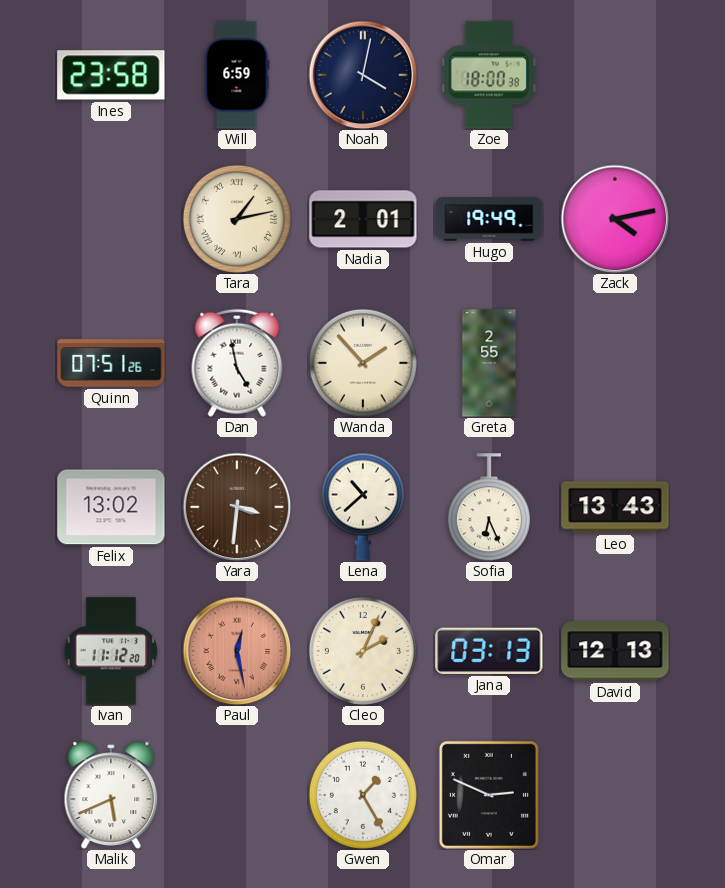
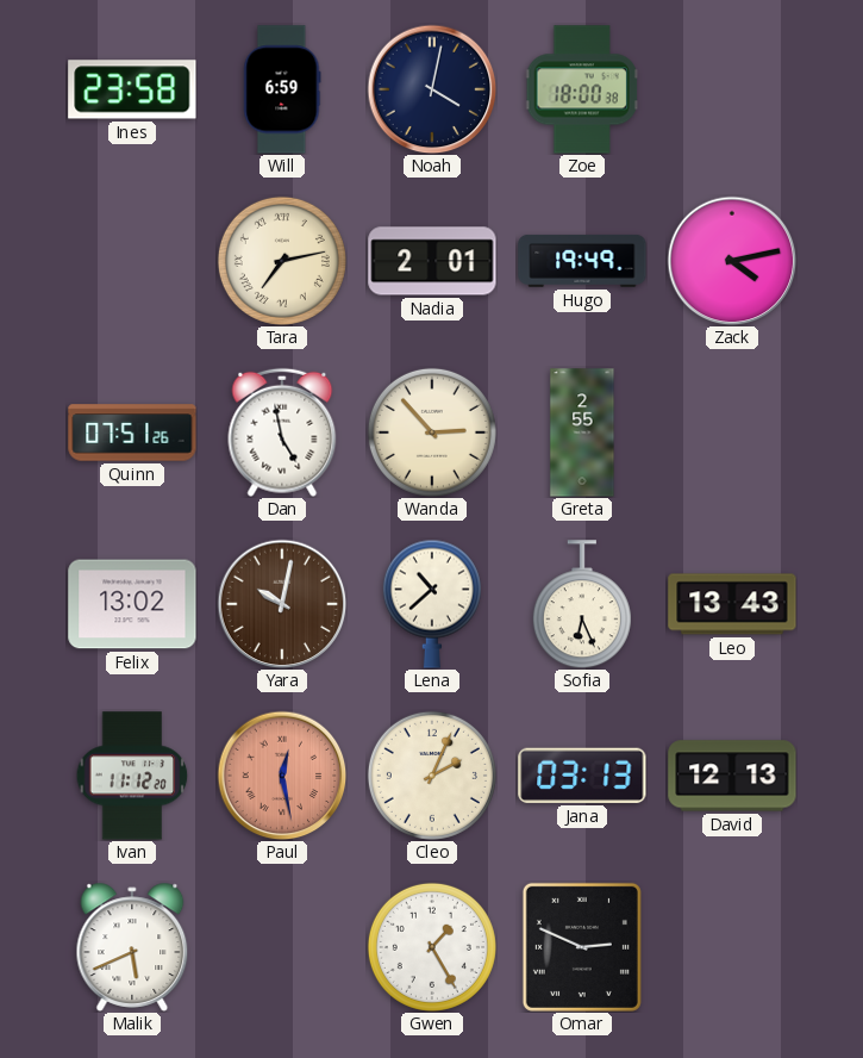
Tara: 1:13 -> 7:13 (282, 261)
Wanda: 1:53 -> 2:53 (432, 432)
Yara: 3:31 -> 10:02 (282, 604)
